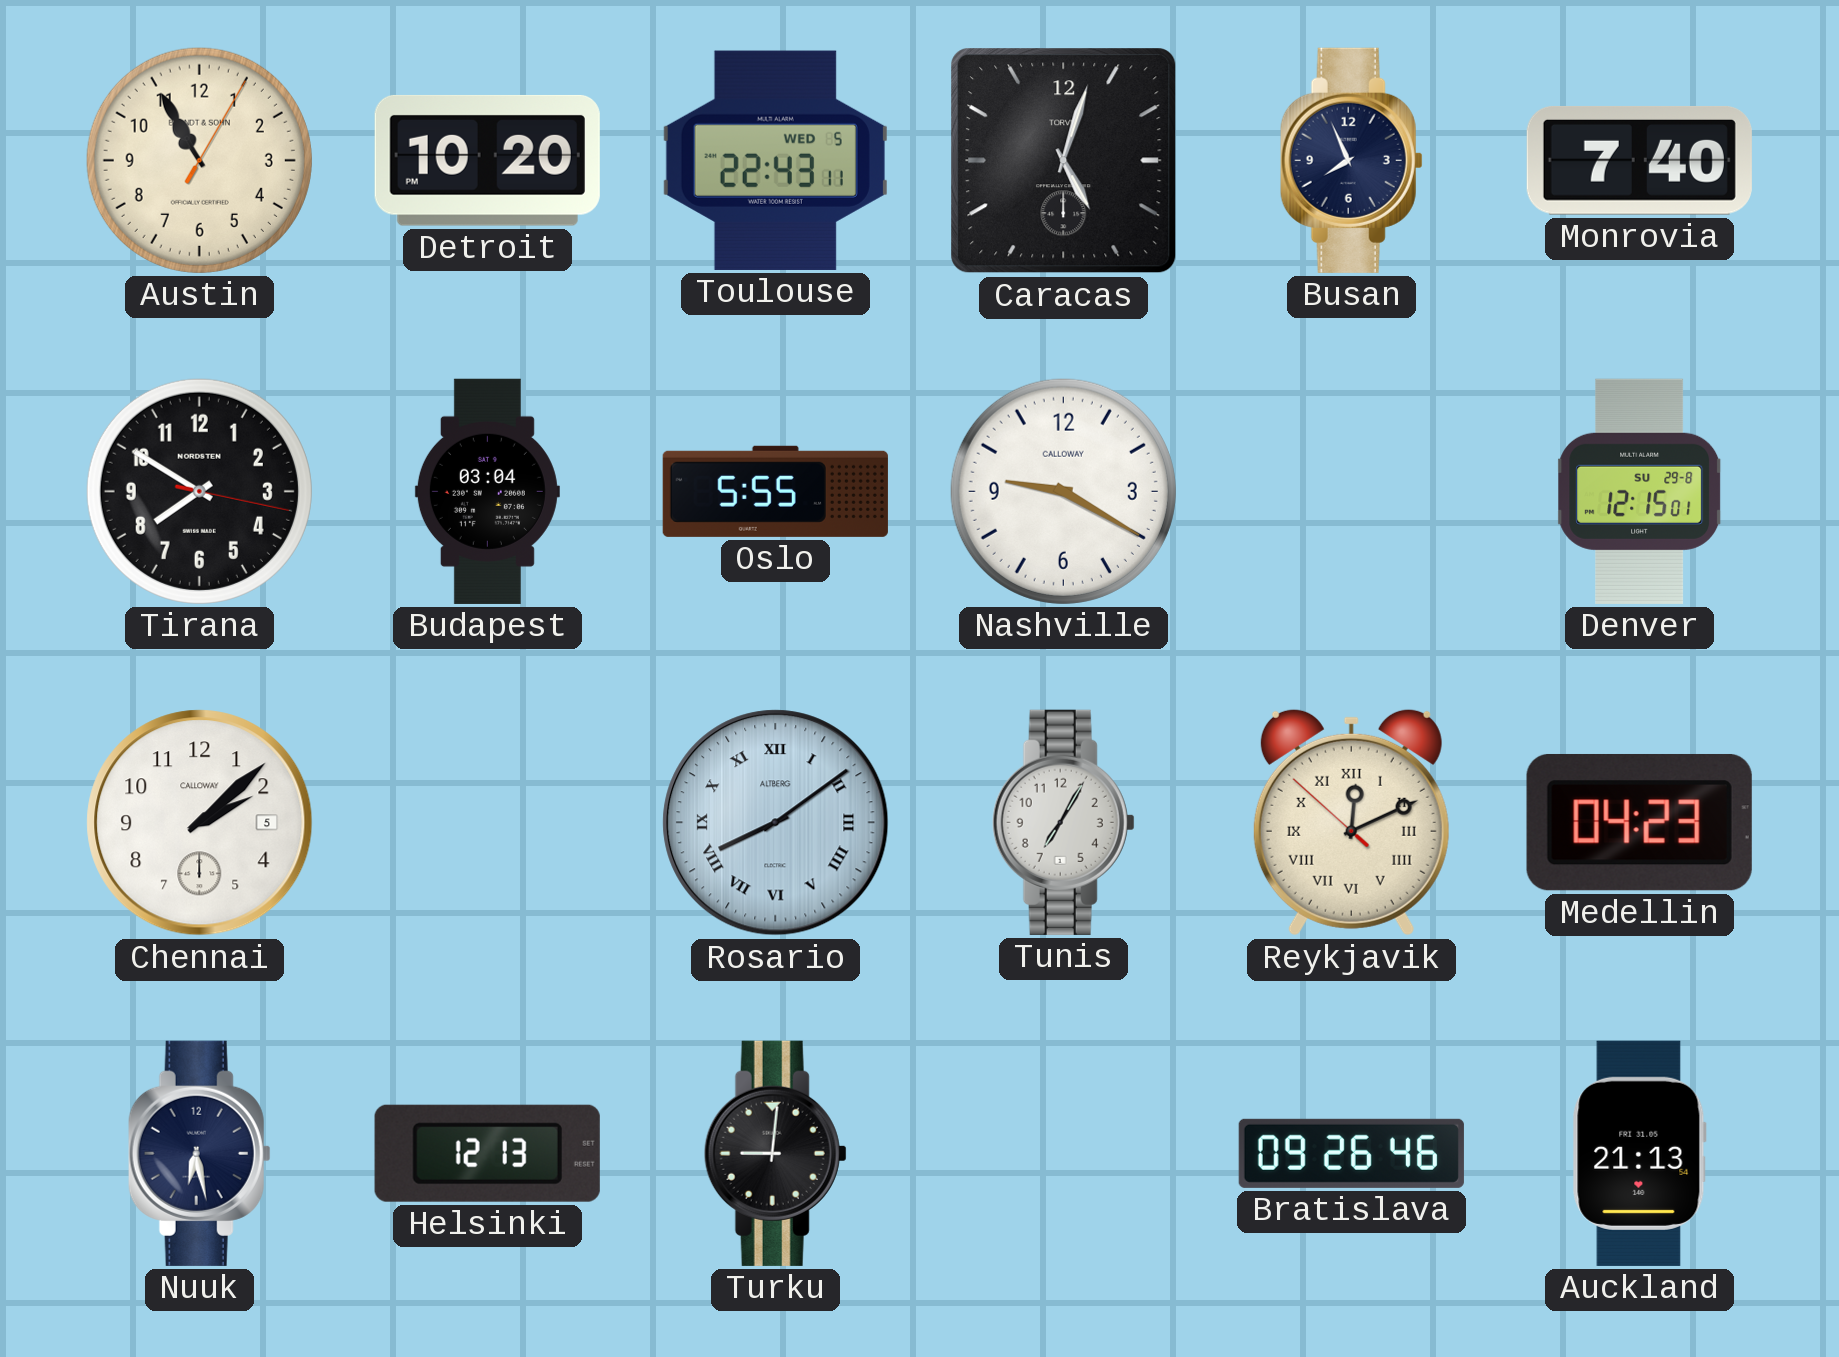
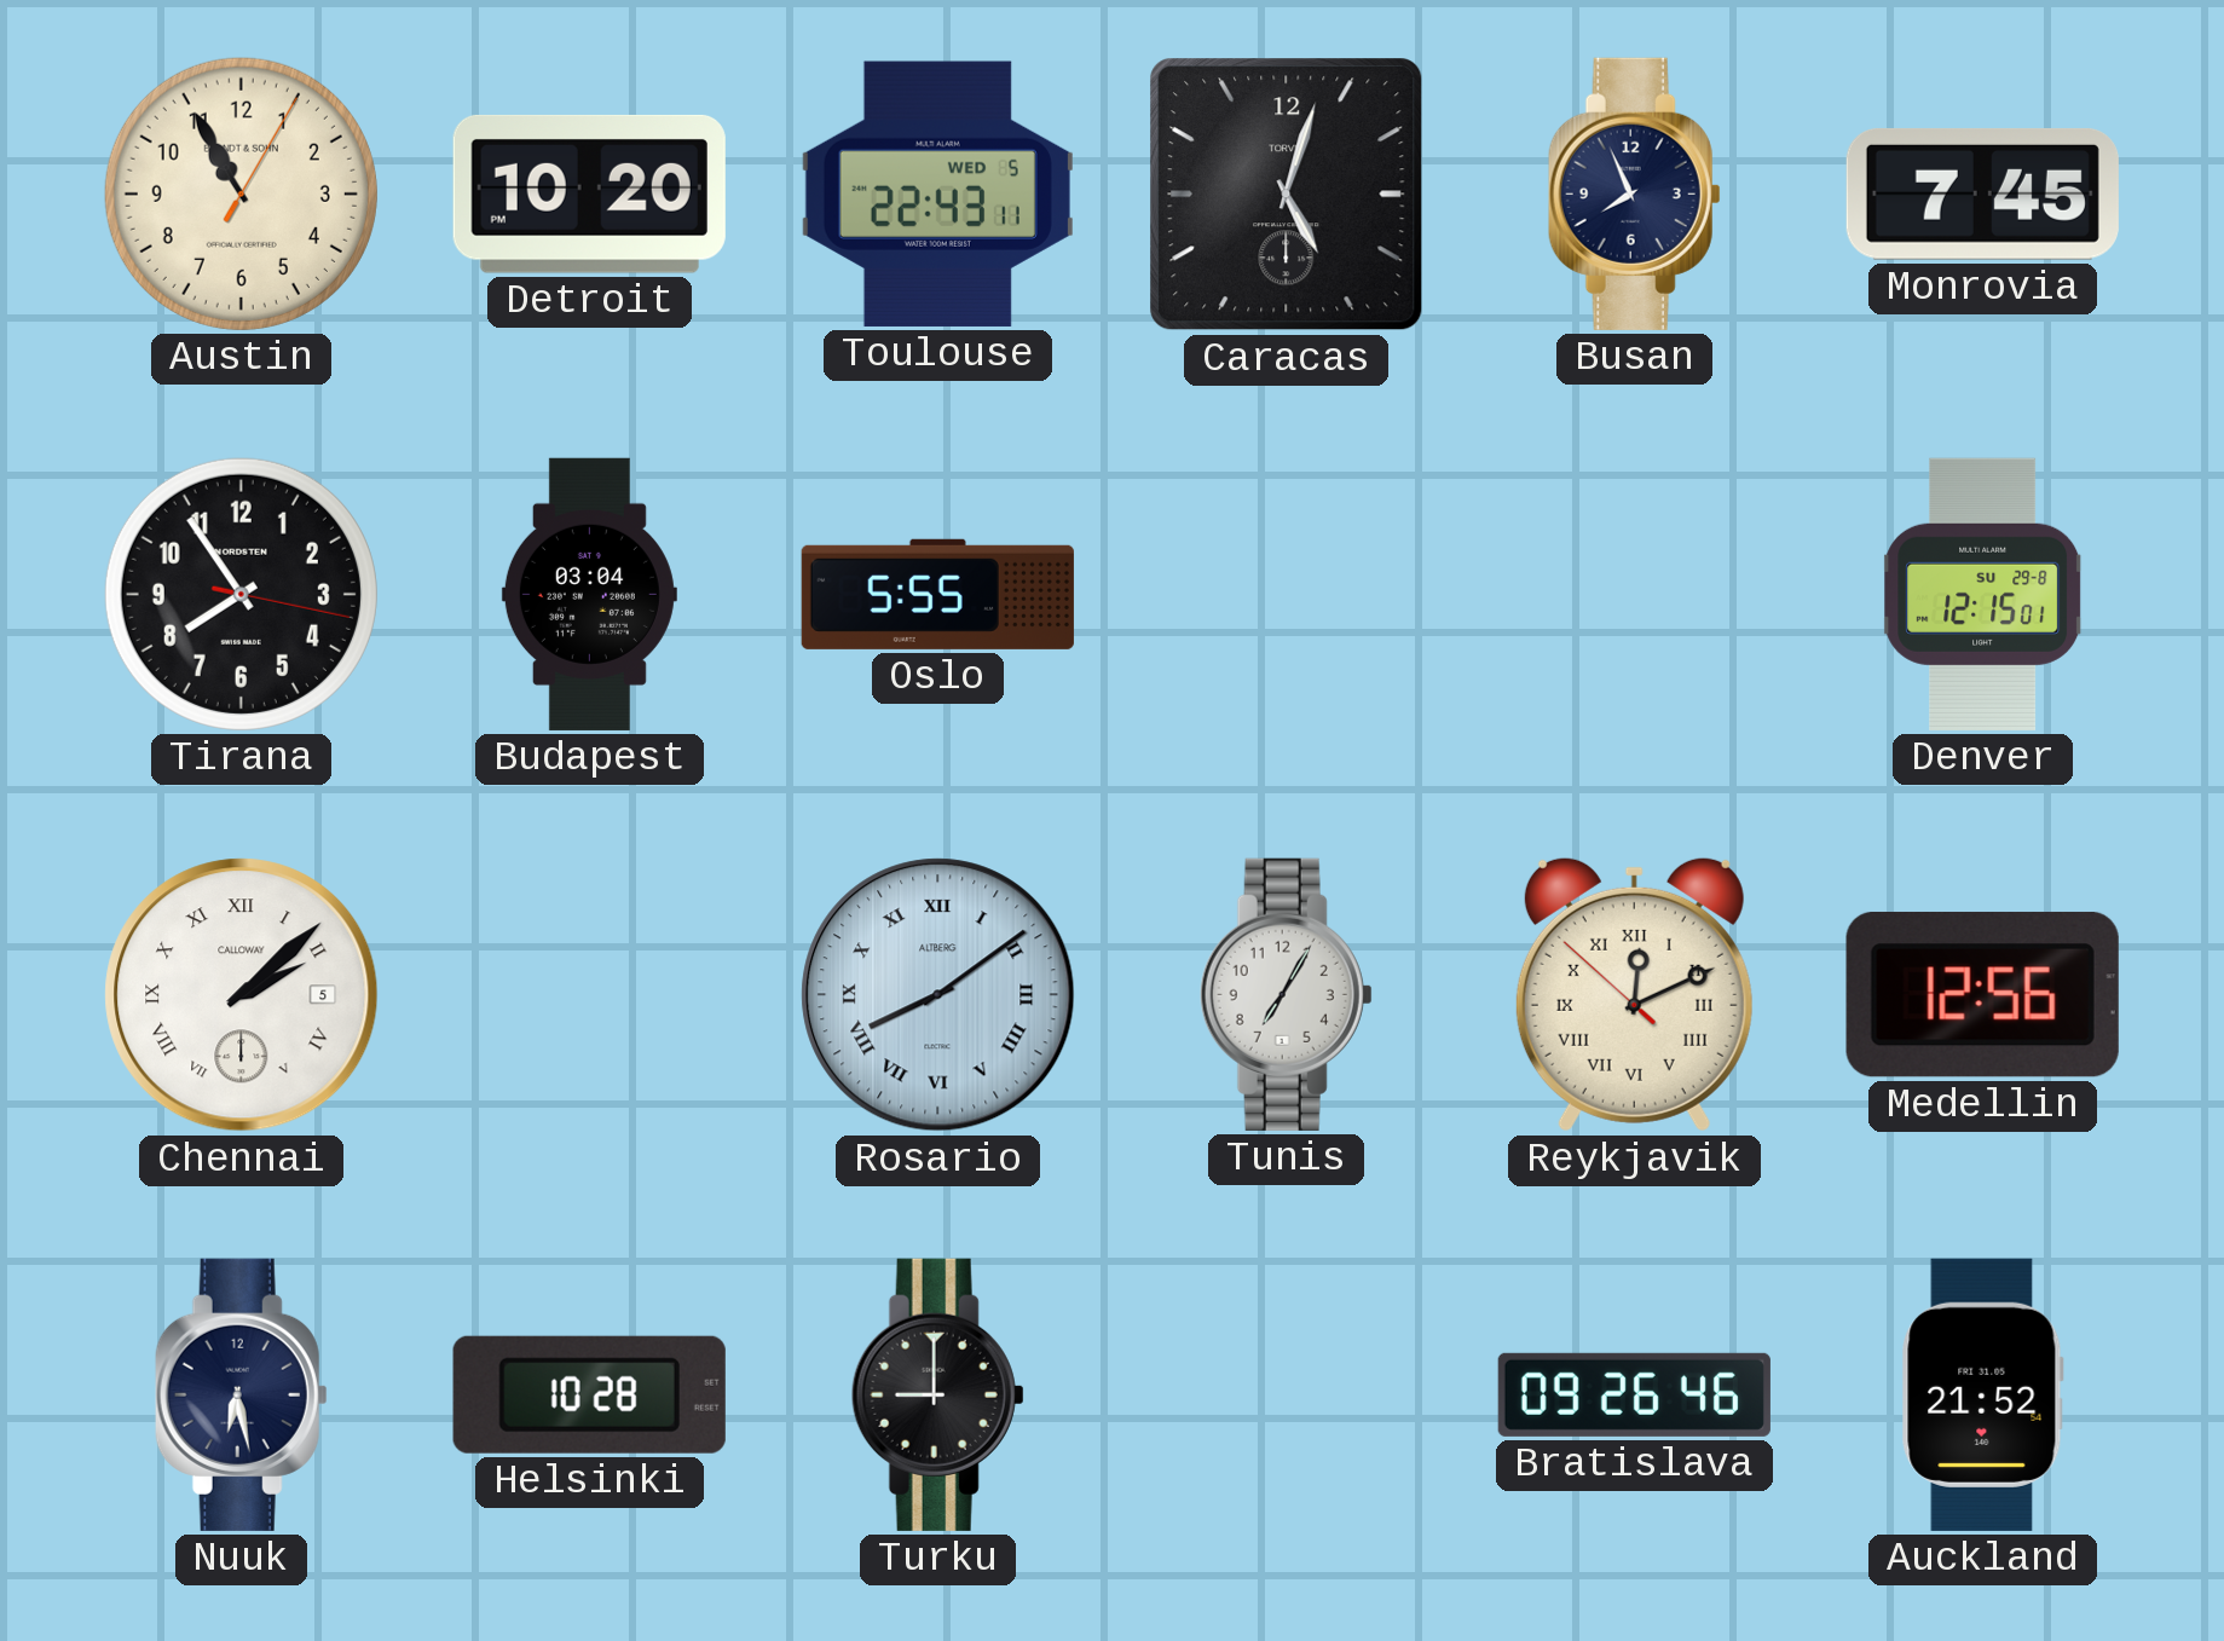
Monrovia: 7:40 -> 7:45 (1982, 193)
Tirana: 7:50 -> 7:54 (241, 594)
Nashville: 9:20 -> none (1063, 491)
Chennai numerals: Arabic -> Roman (242, 995)
Medellin: 04:23 -> 12:56 (1982, 994)
Helsinki: 12:13 -> 10:28 (589, 1394)
Turku: 9:01 -> 9:00 (937, 1394)
Auckland: 21:13 -> 21:52 (1982, 1394)
